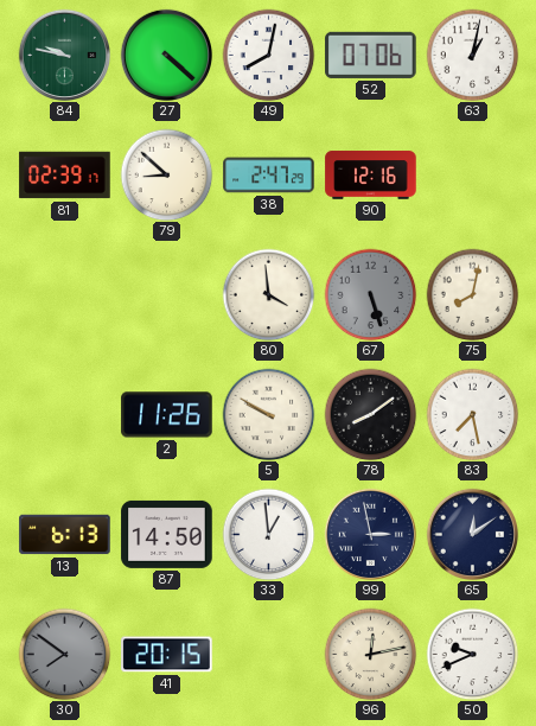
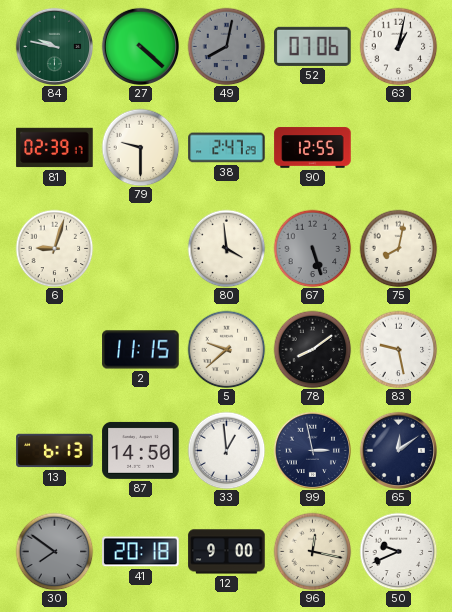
49 dial: white -> grey (226, 46)
79: 8:52 -> 9:30 (140, 147)
90: 12:16 -> 12:55 (313, 148)
6: none -> 9:03 (54, 248)
2: 11:26 -> 11:15 (141, 350)
5: 9:50 -> 9:38 (226, 349)
83: 7:28 -> 9:28 (398, 349)
41: 20:15 -> 20:18 (141, 552)
12: none -> 9:00 (227, 552)
96: 12:13 -> 12:17 (312, 551)
